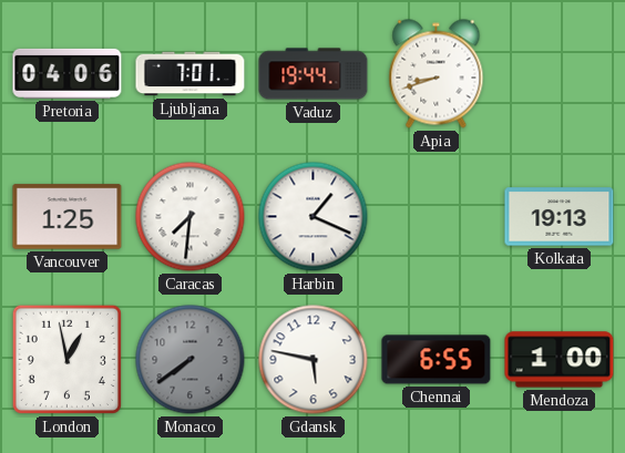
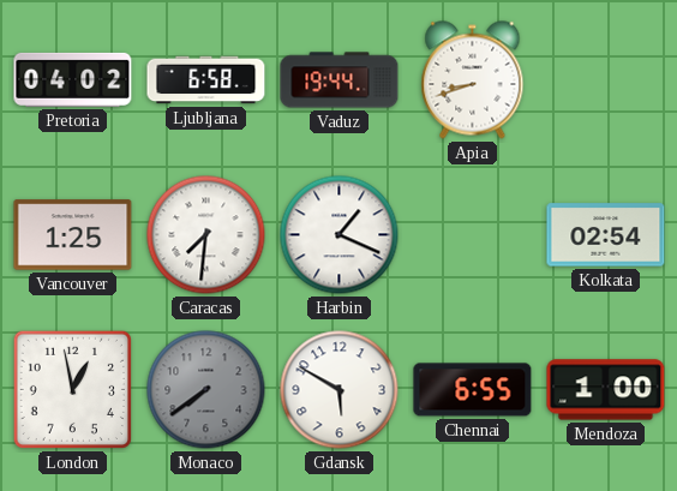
Pretoria: 04:06 -> 04:02 (73, 79)
Ljubljana: 7:01 -> 6:58 (206, 80)
Kolkata: 19:13 -> 02:54 (606, 235)
Gdansk: 5:47 -> 5:50 (340, 390)
